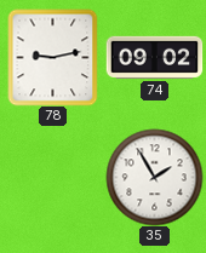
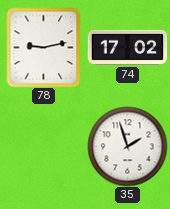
74: 09:02 -> 17:02 (127, 47)
35: 1:55 -> 1:57 (127, 146)
